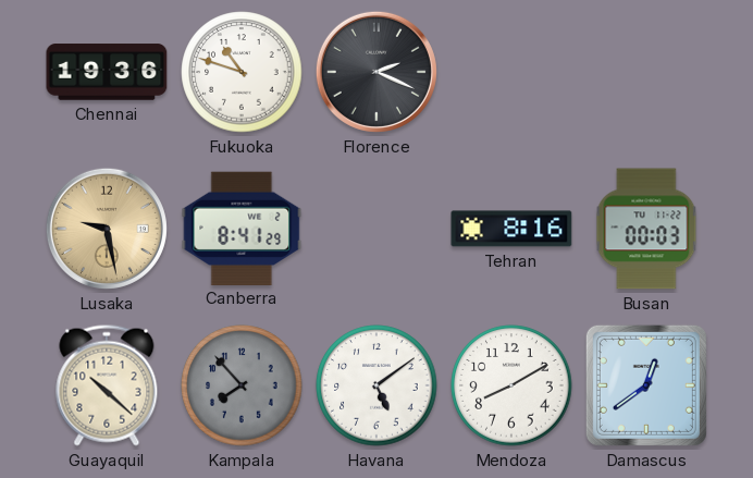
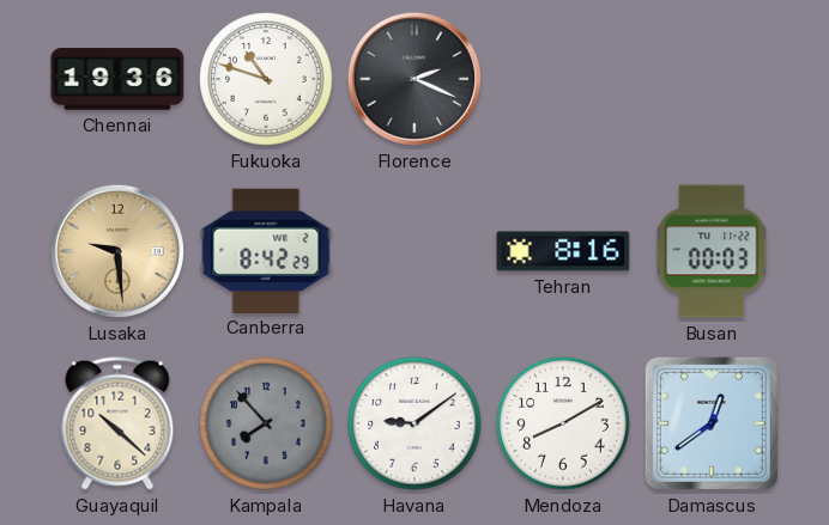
Lusaka: 9:28 -> 9:29 (117, 251)
Canberra: 8:41 -> 8:42 (266, 250)
Havana: 5:09 -> 9:09 (414, 423)
